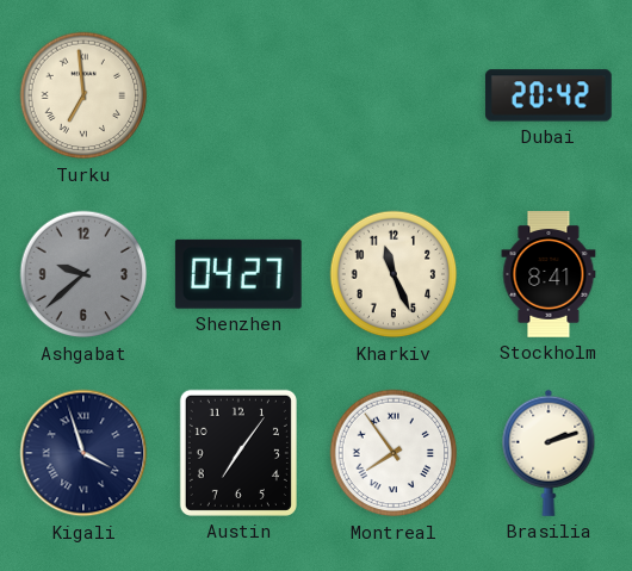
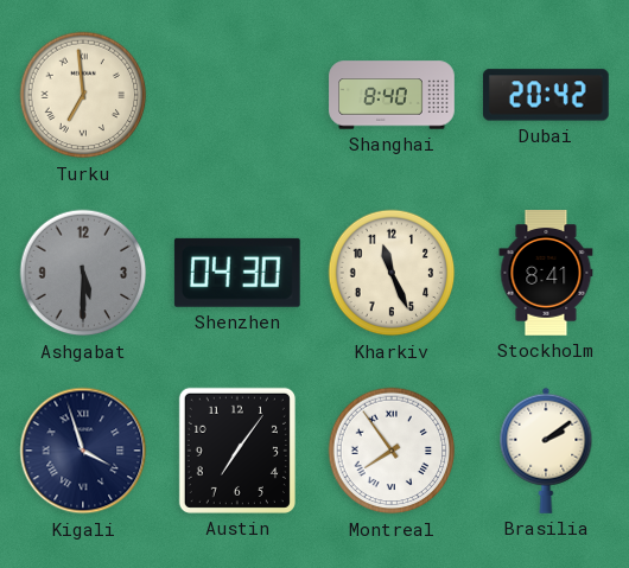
Shanghai: none -> 8:40 (392, 95)
Ashgabat: 9:38 -> 5:30 (83, 273)
Shenzhen: 04:27 -> 04:30 (237, 273)
Brasilia: 2:12 -> 2:09 (546, 451)
